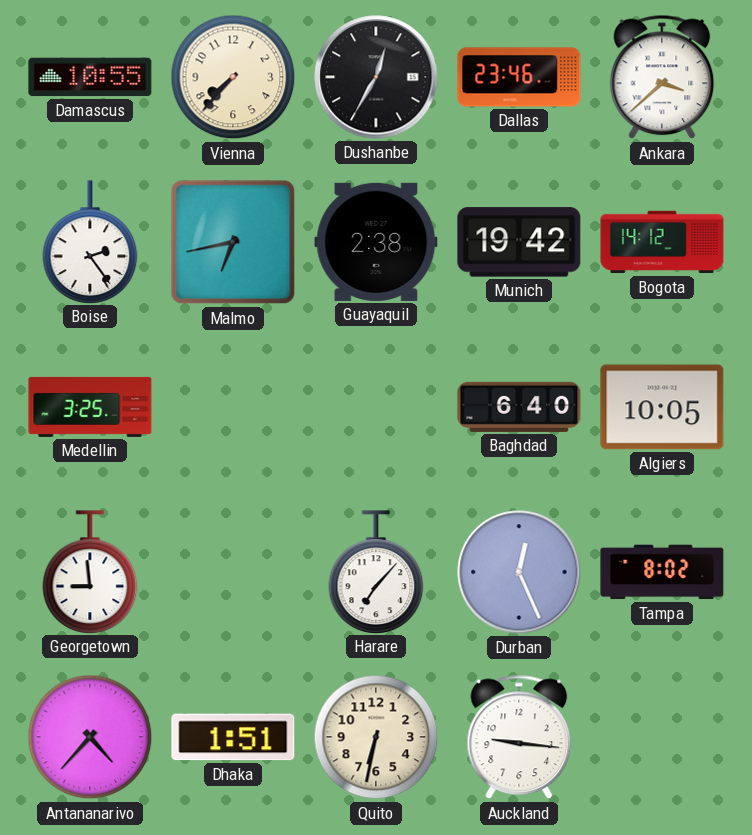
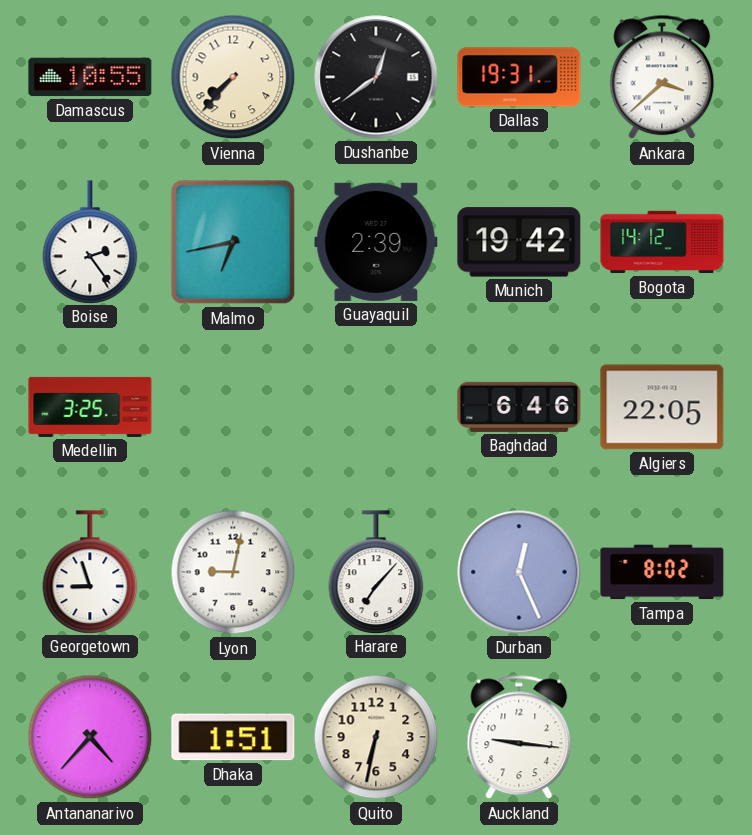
Dushanbe: 12:35 -> 12:39 (376, 77)
Dallas: 23:46 -> 19:31 (519, 77)
Guayaquil: 2:38 -> 2:39 (376, 242)
Baghdad: 6:40 -> 6:46 (519, 407)
Algiers: 10:05 -> 22:05 (662, 407)
Georgetown: 8:59 -> 8:57 (90, 572)
Lyon: none -> 9:02 (233, 572)
